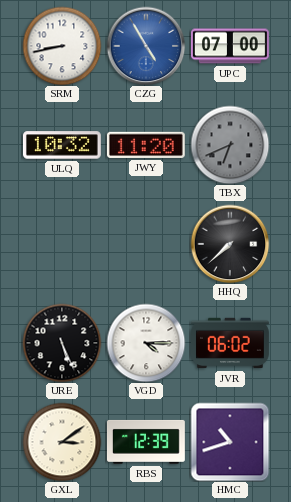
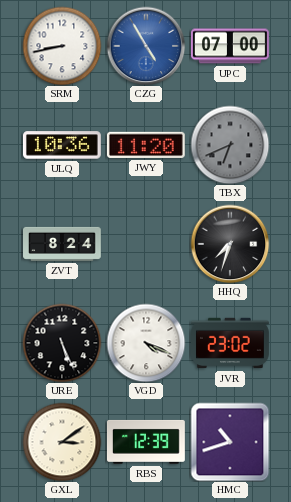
ULQ: 10:32 -> 10:36 (62, 145)
ZVT: none -> 8:24 (63, 244)
HHQ: 7:38 -> 7:33 (230, 244)
VGD: 4:15 -> 4:19 (146, 343)
JVR: 06:02 -> 23:02 (231, 343)
